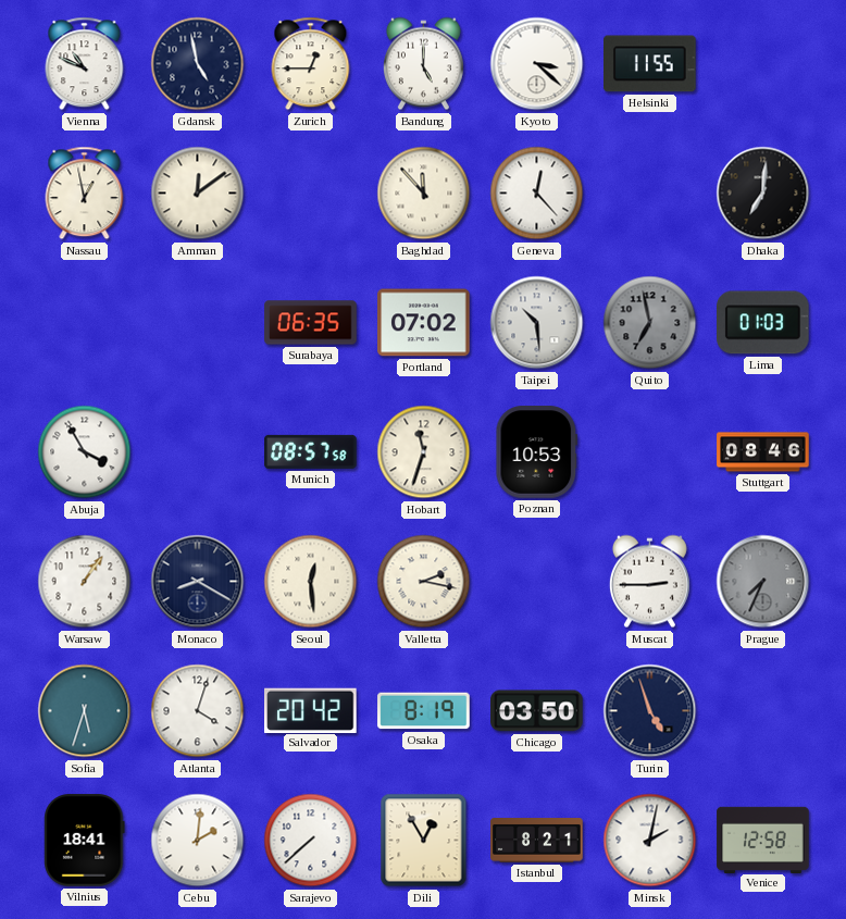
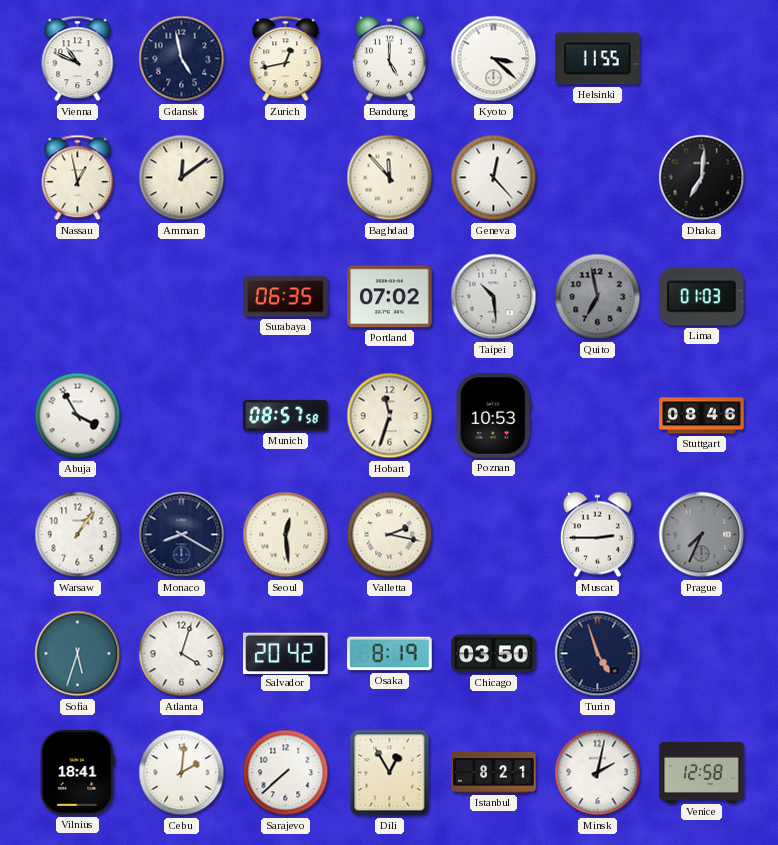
Zurich: 12:45 -> 12:43 (286, 59)
